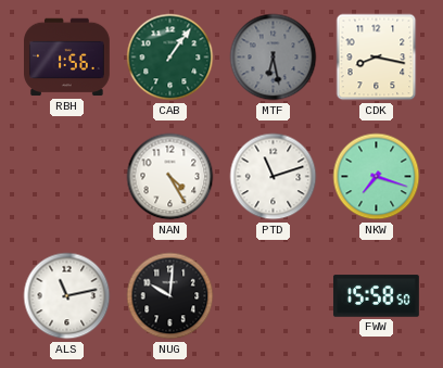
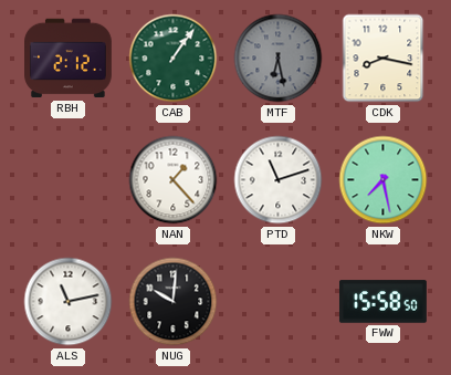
RBH: 1:56 -> 2:12 (69, 59)
NAN: 4:25 -> 1:23 (174, 180)
NKW: 7:18 -> 7:28 (384, 180)
